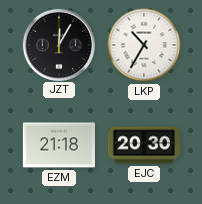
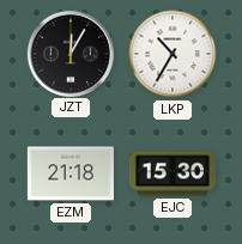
EJC: 20:30 -> 15:30 (173, 173)
